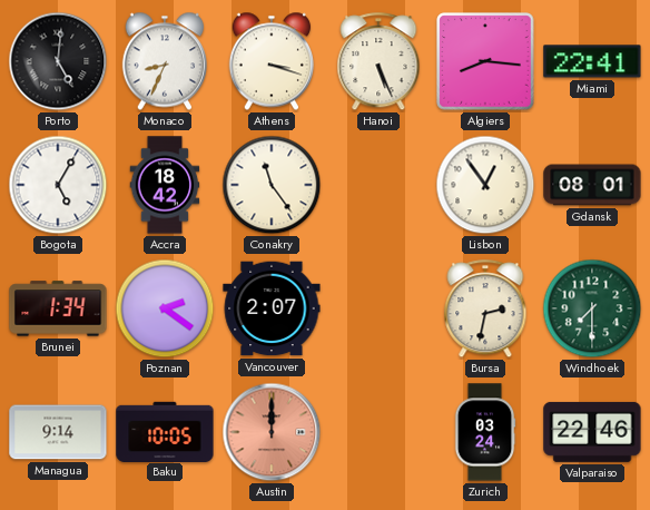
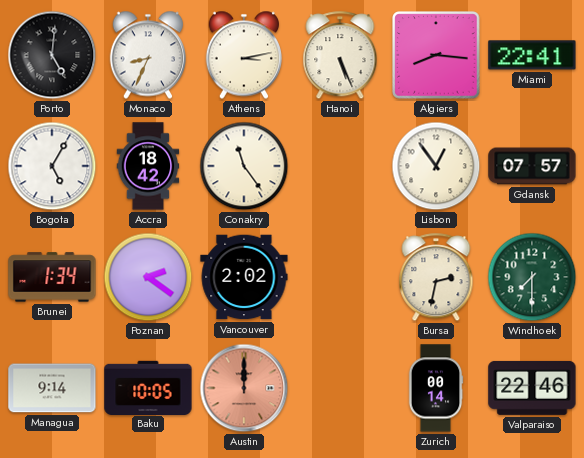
Athens: 3:18 -> 3:13 (243, 55)
Gdansk: 08:01 -> 07:57 (532, 166)
Vancouver: 2:07 -> 2:02 (244, 277)
Zurich: 03:24 -> 00:14 (436, 388)
